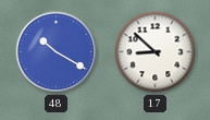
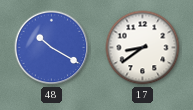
17: 8:52 -> 8:39 (143, 48)
